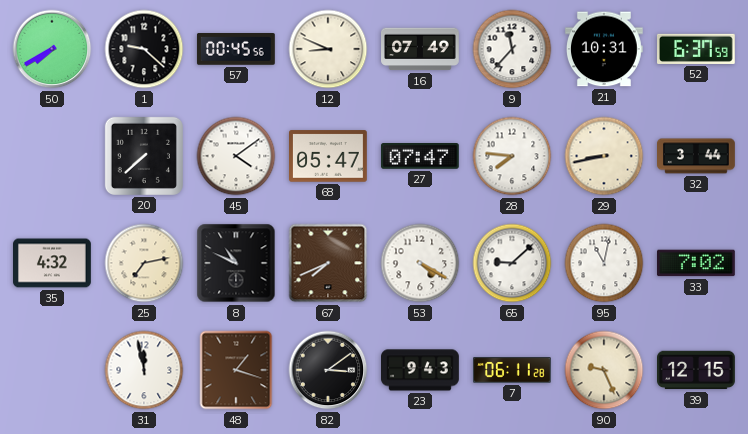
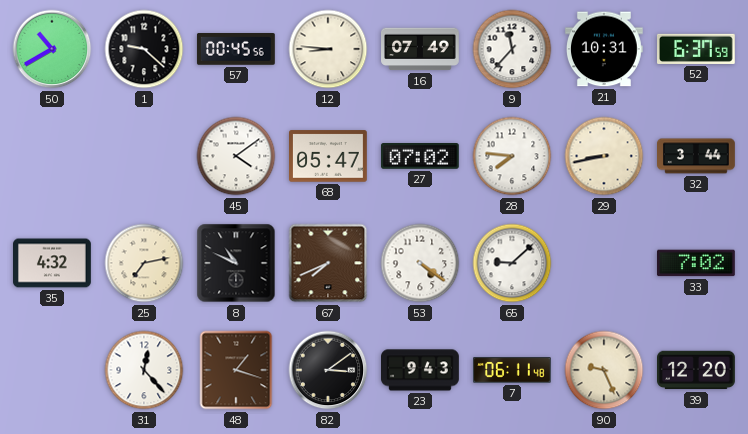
50: 7:40 -> 10:40 (52, 49)
12: 8:49 -> 8:46 (328, 49)
20: 7:38 -> none (144, 156)
27: 07:47 -> 07:02 (420, 157)
53: 4:20 -> 4:21 (420, 263)
95: 11:02 -> none (604, 263)
31: 11:58 -> 12:23 (144, 370)
7: 06:11:28 -> 06:11:48 (513, 371)
39: 12:15 -> 12:20 (697, 370)
